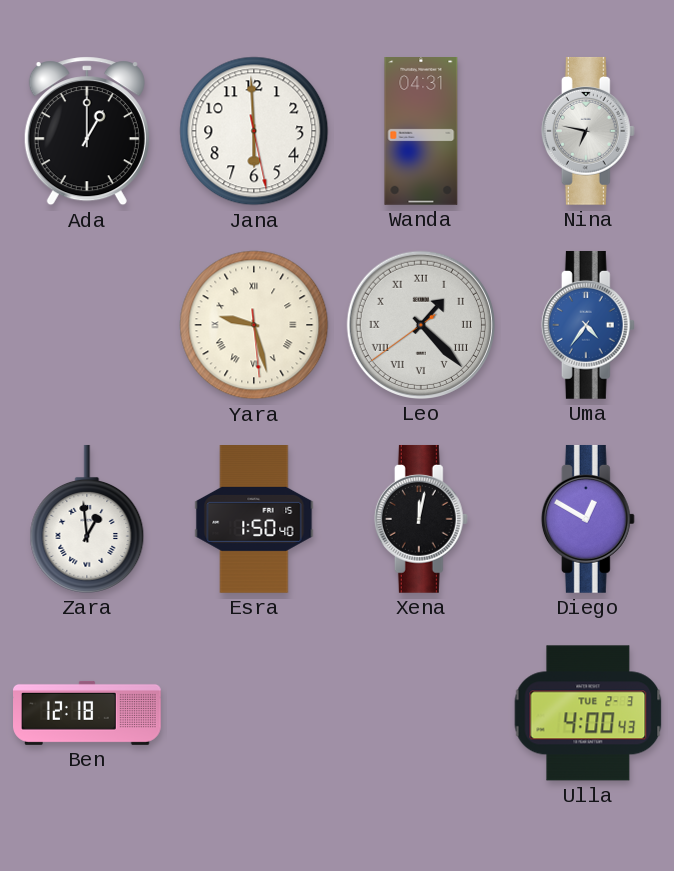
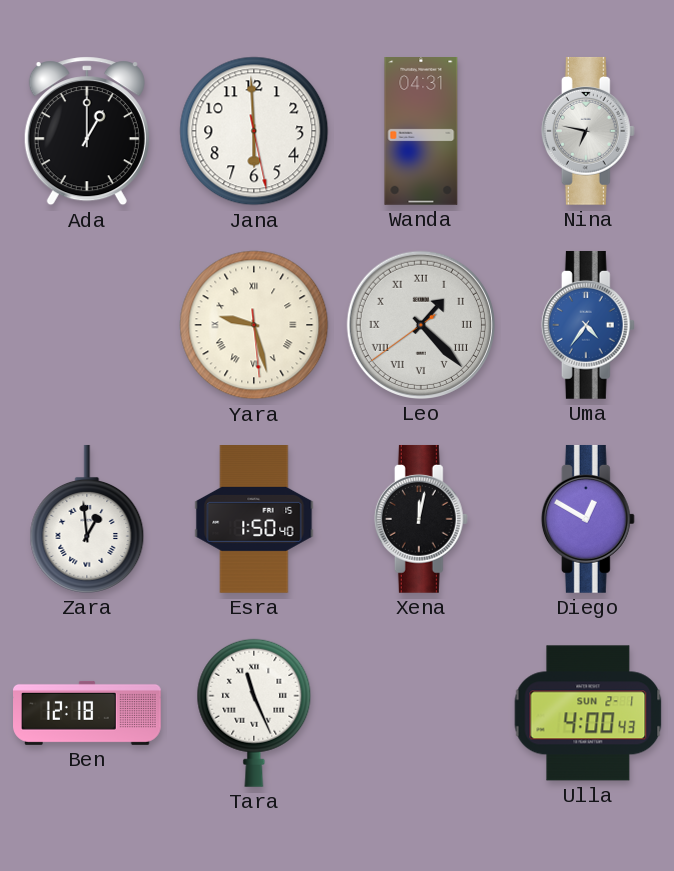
Tara: none -> 11:26 (254, 713)
Ulla date: TUE 2-3 -> SUN 2-1 (588, 713)
